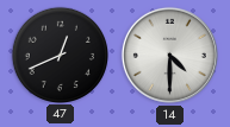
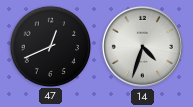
14: 4:30 -> 4:33 (142, 46)
